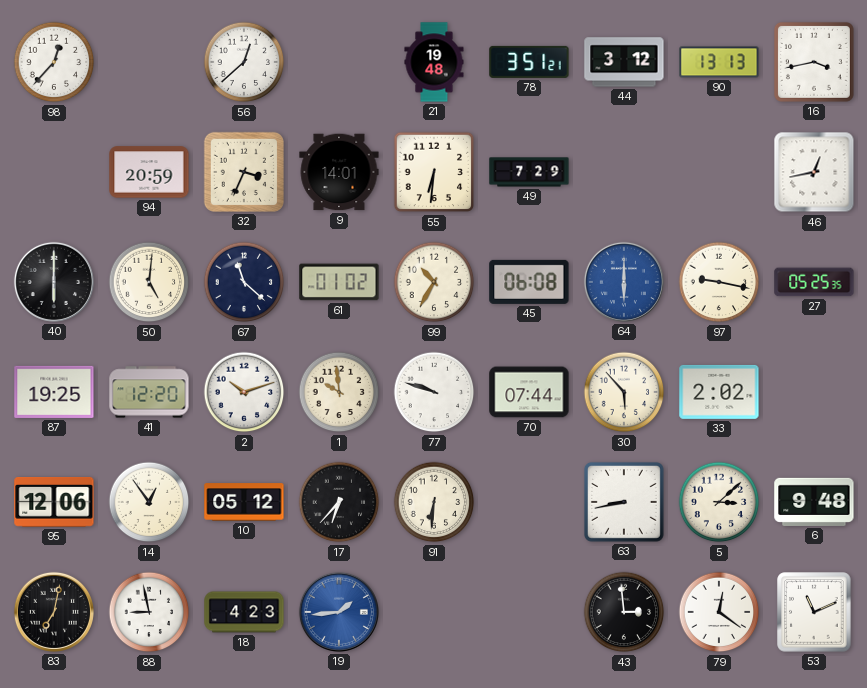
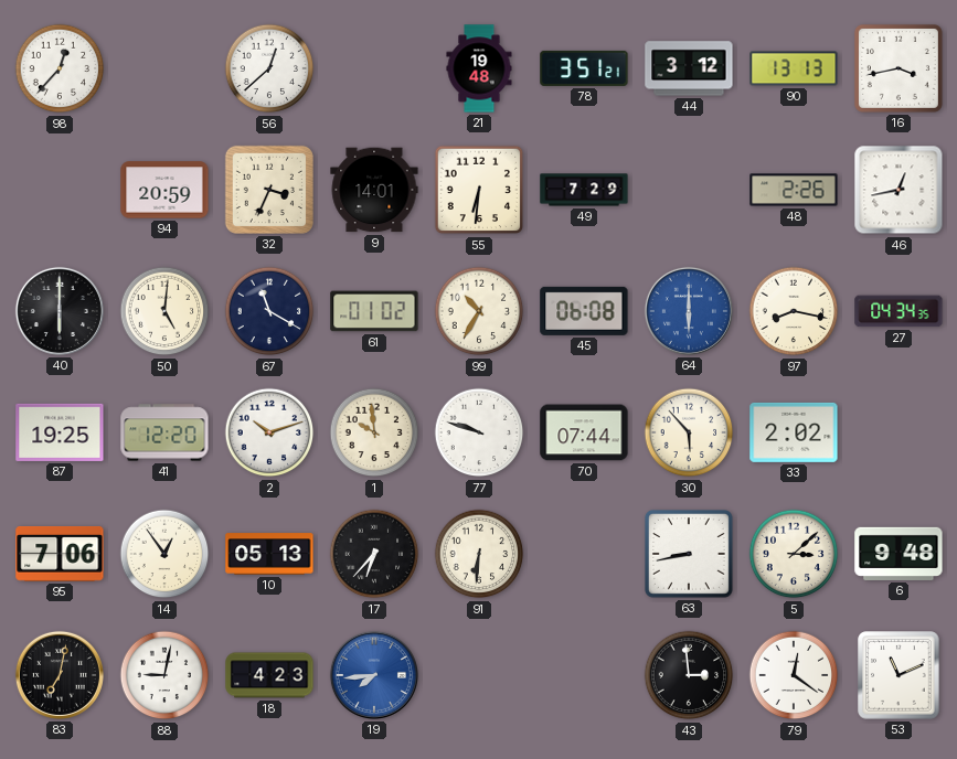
48: none -> 2:26 (794, 190)
67: 11:22 -> 11:20 (269, 311)
97: 9:17 -> 8:17 (794, 311)
27: 05:25 -> 04:34 (898, 311)
95: 12:06 -> 7:06 (60, 555)
10: 05:12 -> 05:13 (269, 554)
88: 8:58 -> 9:02 (164, 675)
19: 1:44 -> 7:44 (374, 675)
